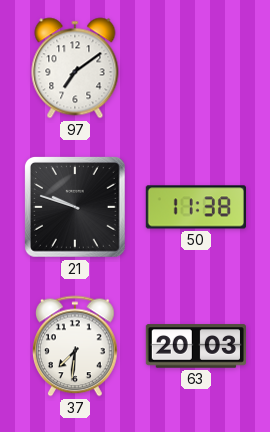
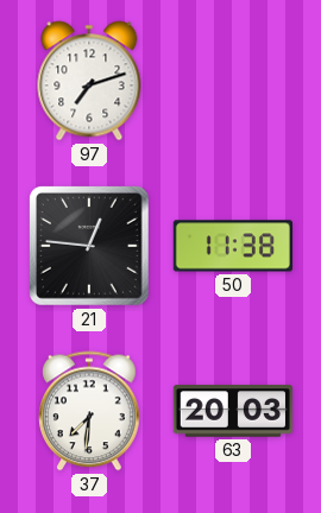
97: 7:09 -> 7:12 (89, 81)
21: 9:48 -> 12:46 (89, 246)
